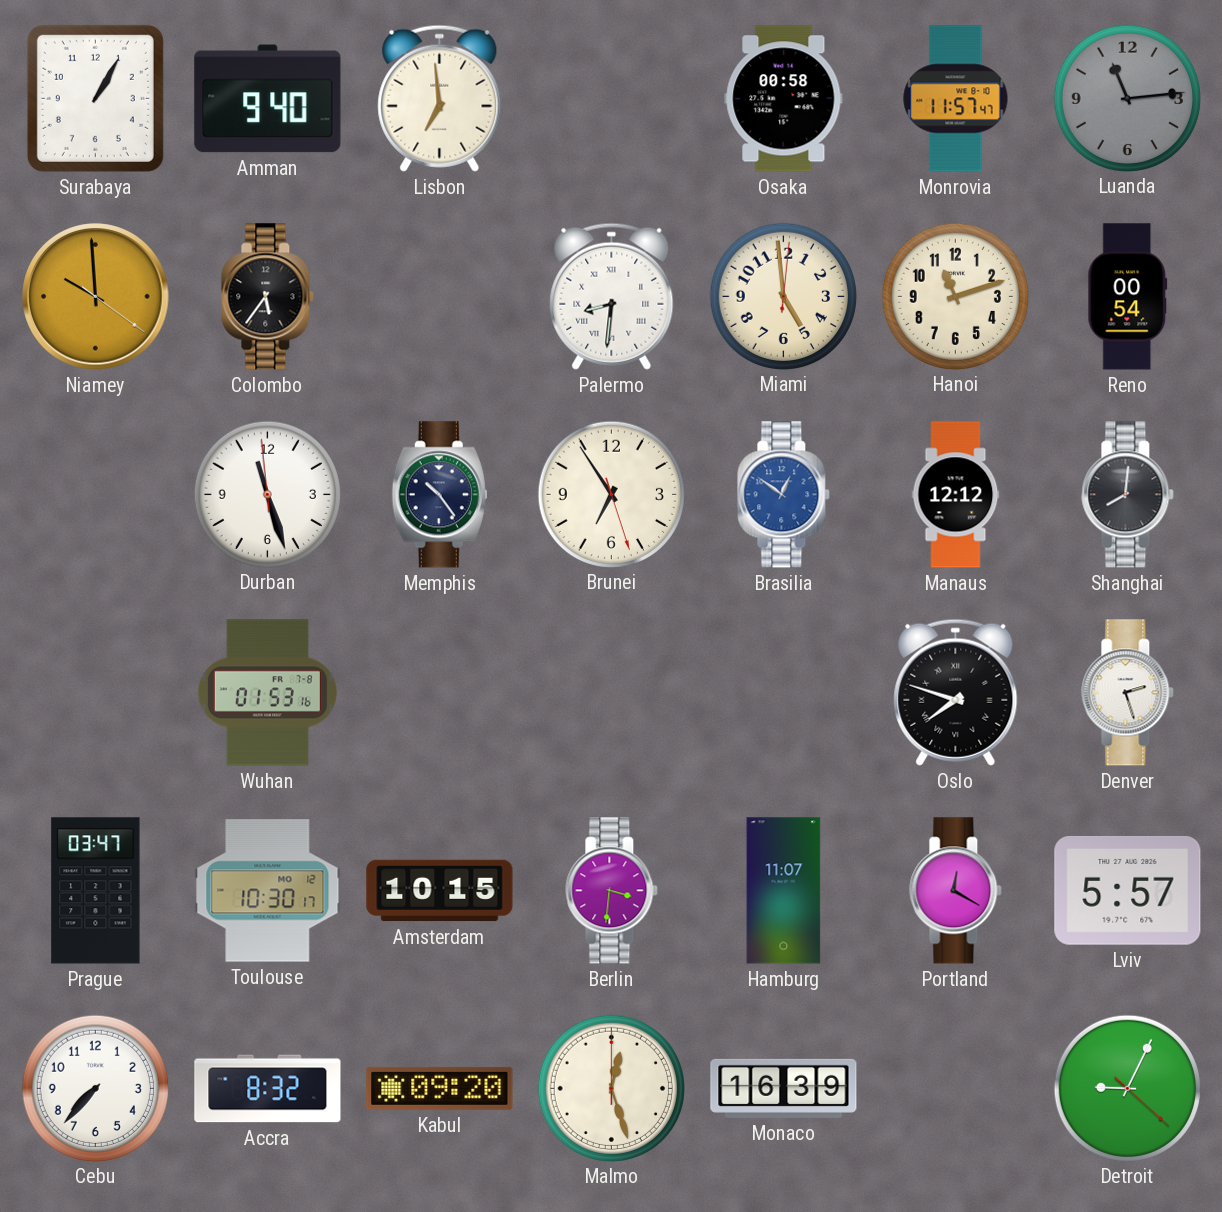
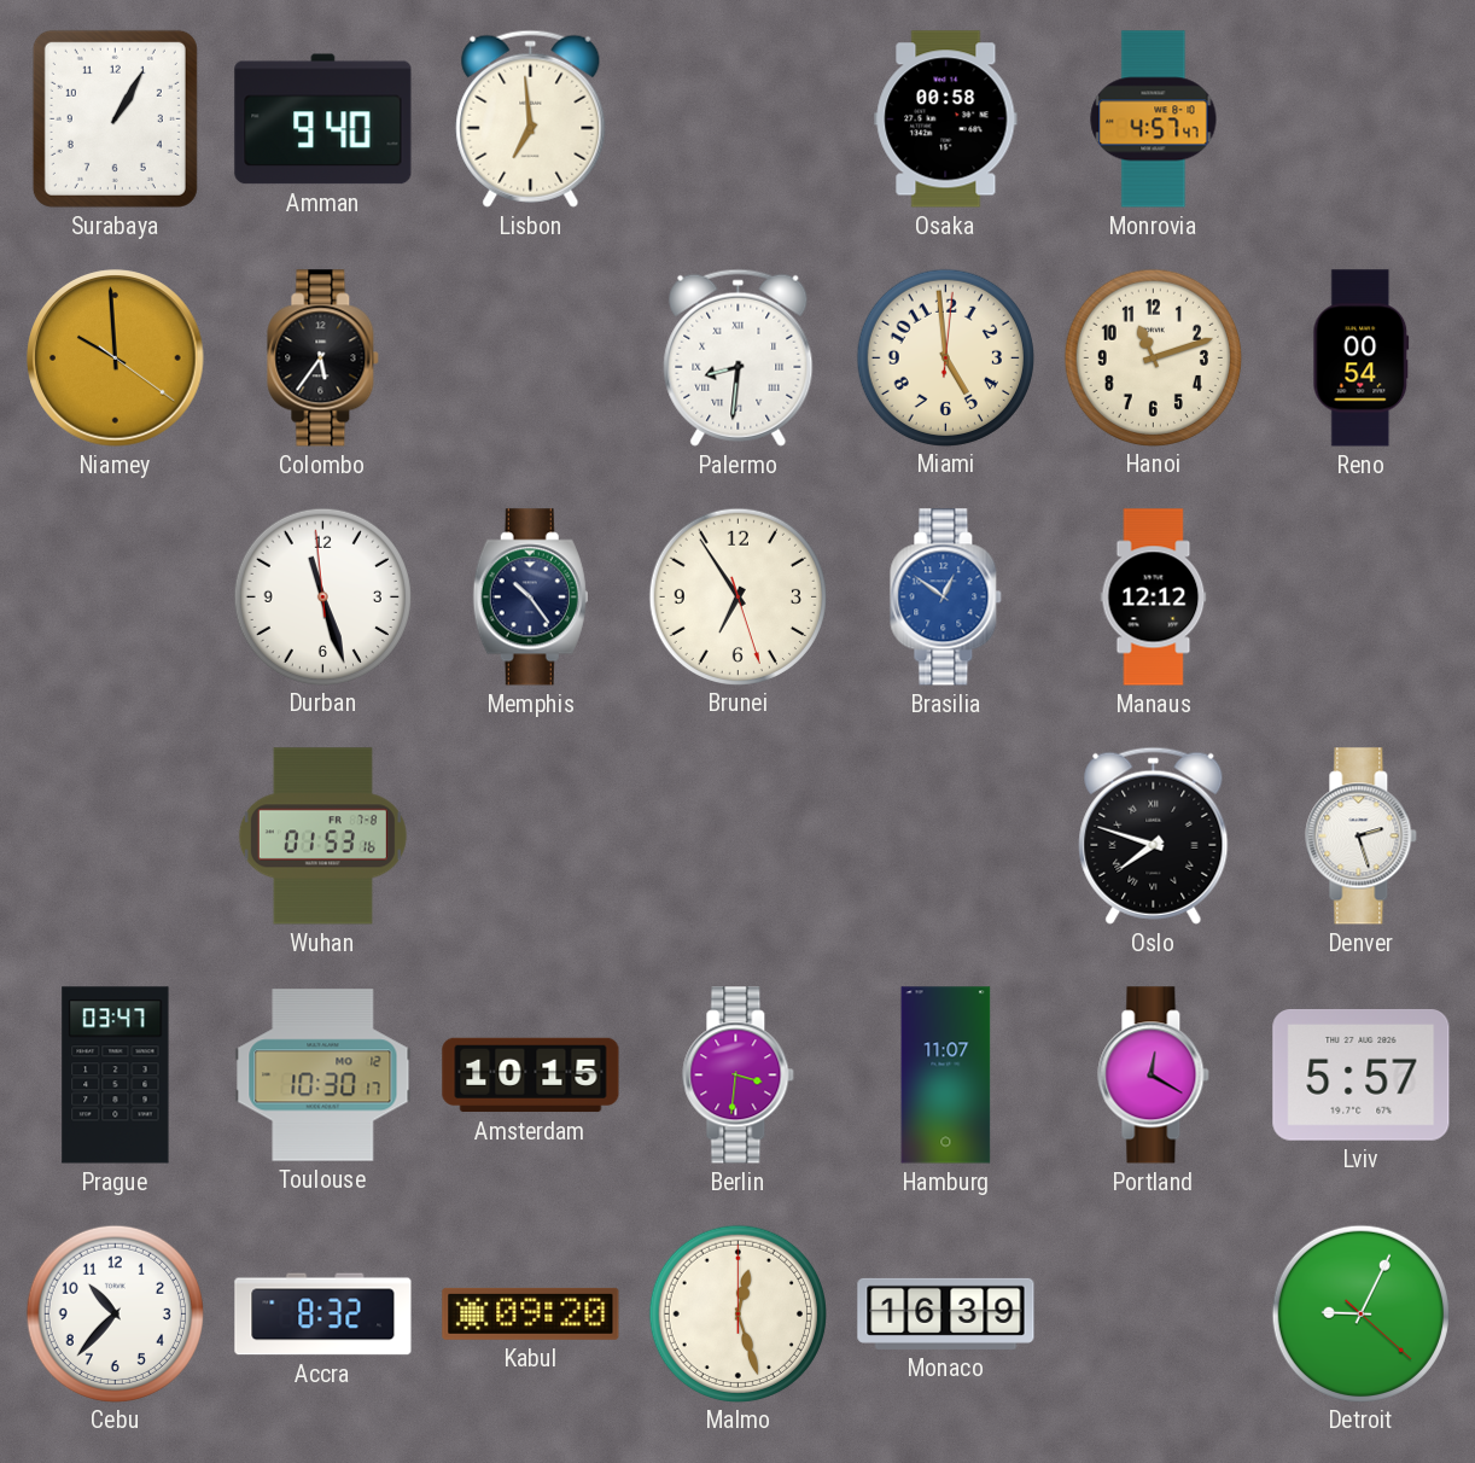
Monrovia: 11:57 -> 4:57 (1154, 120)
Luanda: 11:14 -> none (1127, 98)
Shanghai: 8:01 -> none (1128, 495)
Cebu: 7:37 -> 10:37 (115, 1313)
